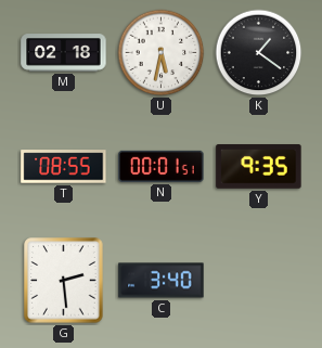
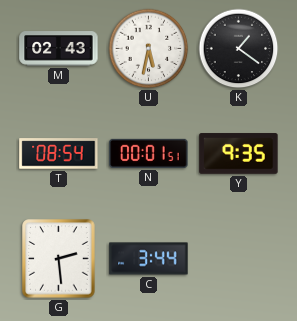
M: 02:18 -> 02:43 (59, 49)
T: 08:55 -> 08:54 (59, 154)
C: 3:40 -> 3:44 (149, 259)
